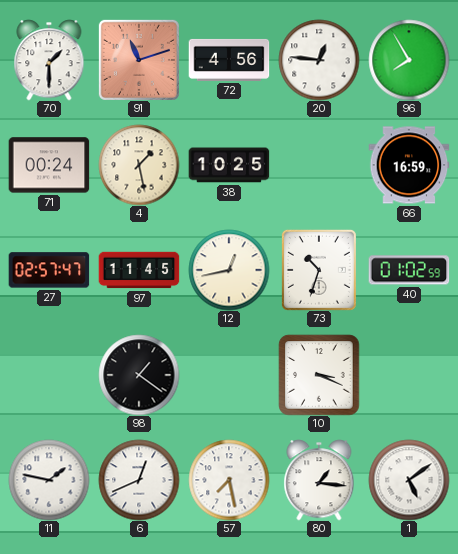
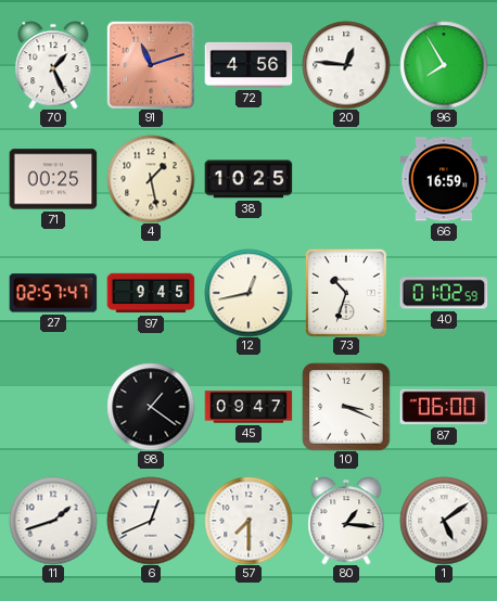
70: 1:30 -> 1:26 (53, 65)
71: 00:24 -> 00:25 (53, 179)
97: 11:45 -> 9:45 (151, 293)
45: none -> 09:47 (248, 407)
87: none -> 06:00 (444, 407)
11: 1:47 -> 1:42 (53, 521)
57: 7:28 -> 7:30 (248, 521)
